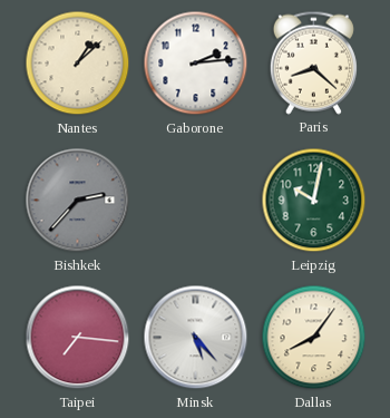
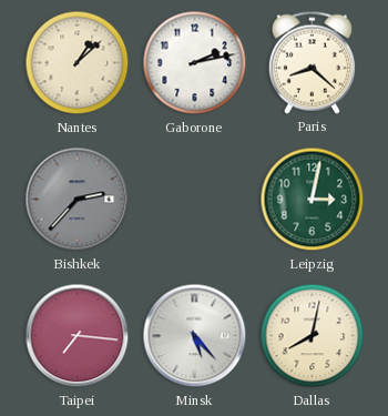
Gaborone: 2:14 -> 2:13 (195, 63)
Leipzig: 10:02 -> 3:02 (313, 200)
Dallas: 8:06 -> 8:02 (313, 336)
